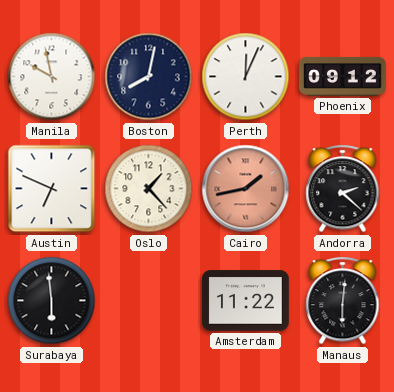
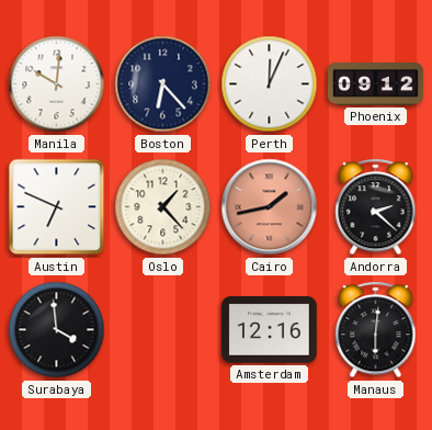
Manila: 9:58 -> 10:01 (57, 84)
Boston: 8:02 -> 6:23 (163, 84)
Surabaya: 5:59 -> 3:59 (57, 330)
Amsterdam: 11:22 -> 12:16 (270, 330)
